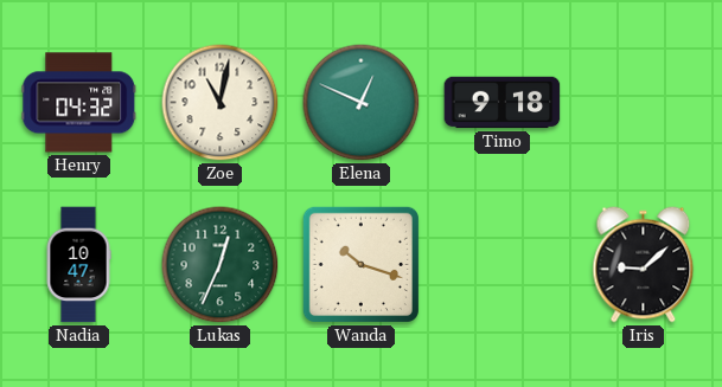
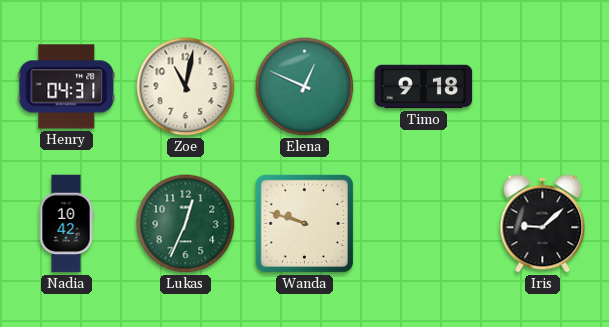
Henry: 04:32 -> 04:31 (67, 87)
Nadia: 10:47 -> 10:42 (66, 224)
Wanda: 10:18 -> 9:48 (304, 223)
